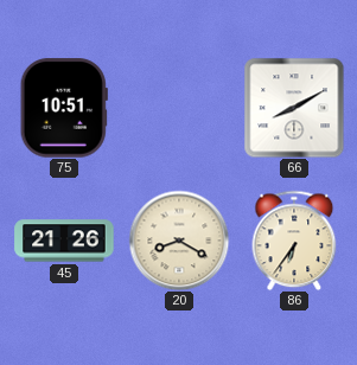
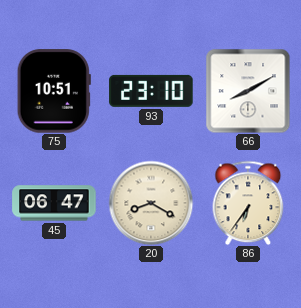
93: none -> 23:10 (151, 91)
45: 21:26 -> 06:47 (54, 203)
